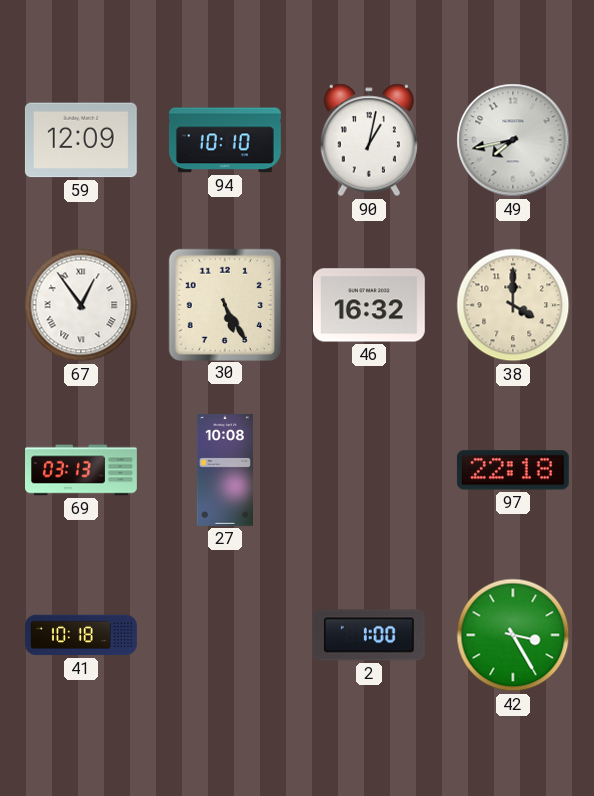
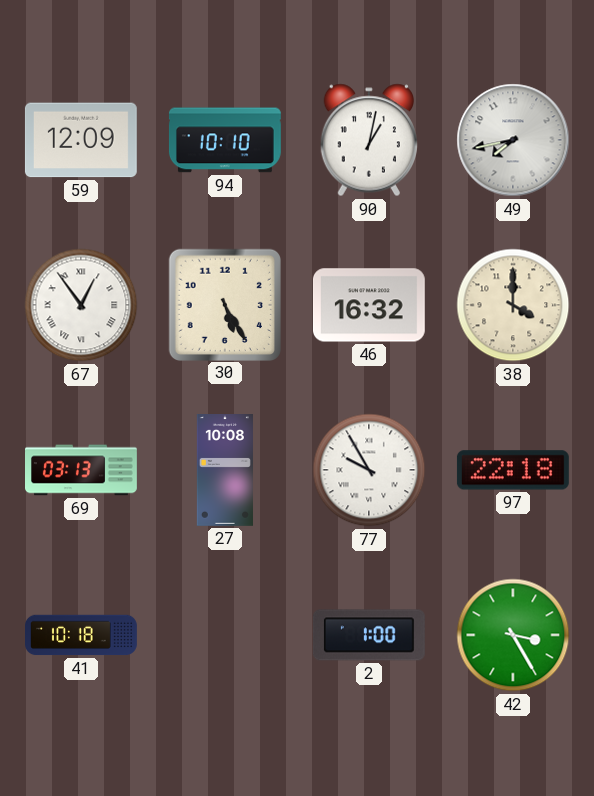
77: none -> 9:55 (369, 470)
